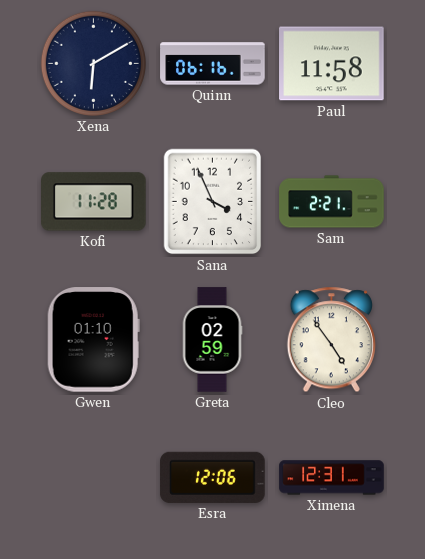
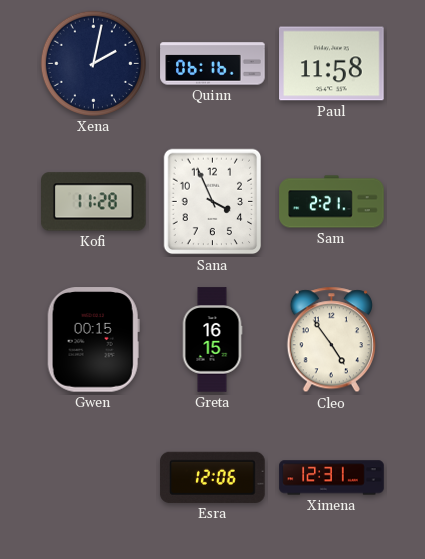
Xena: 6:10 -> 2:02 (93, 63)
Gwen: 01:10 -> 00:15 (93, 340)
Greta: 02:59 -> 16:15 (212, 340)
